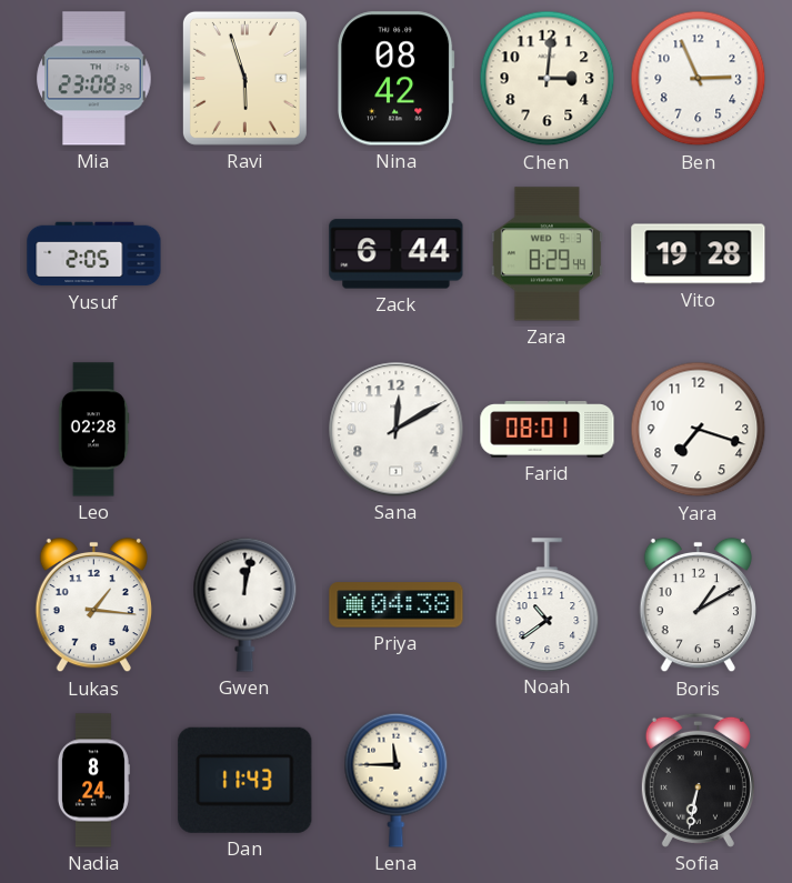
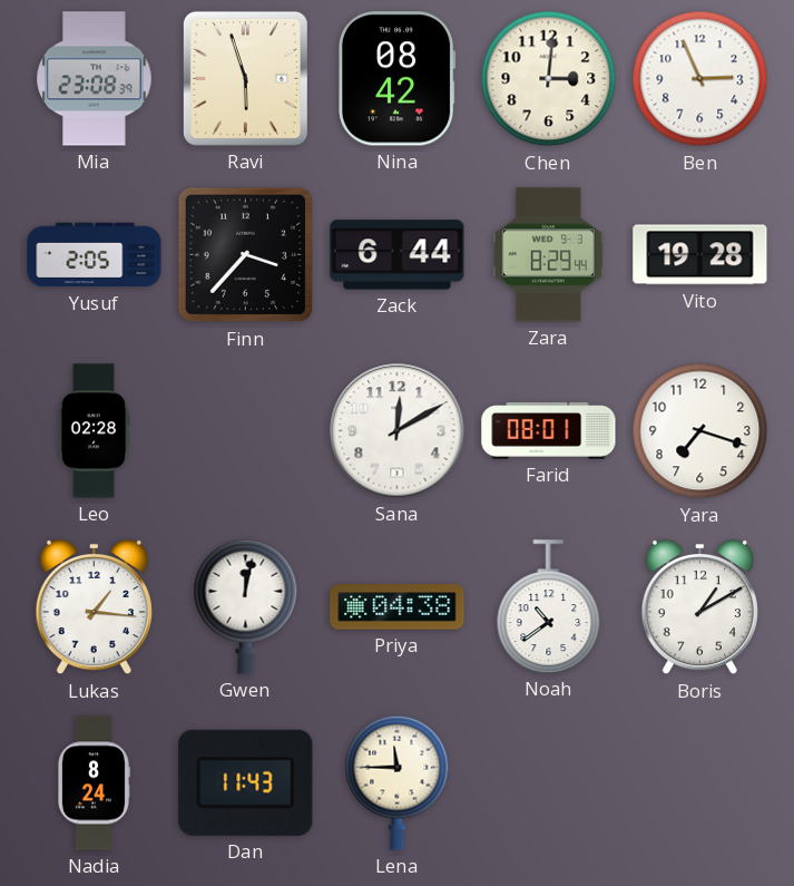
Finn: none -> 3:37 (246, 255)
Sofia: 6:32 -> none (698, 780)
